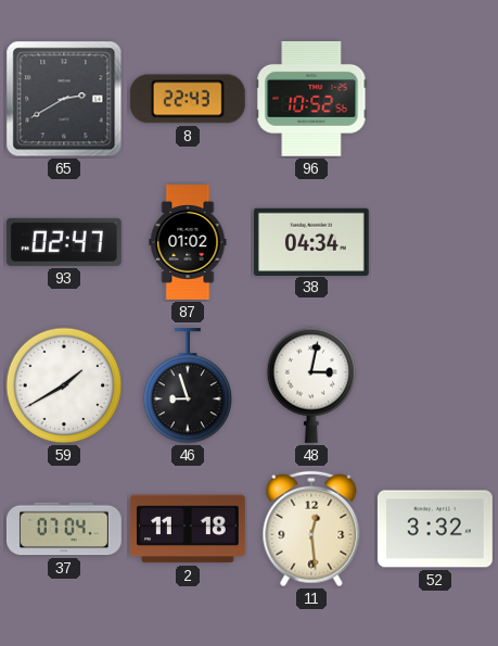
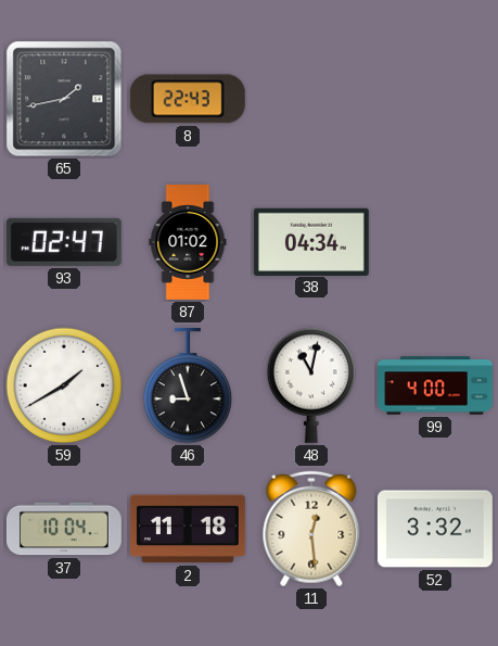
65: 2:40 -> 1:43 (64, 99)
96: 10:52 -> none (311, 99)
48: 3:02 -> 11:02 (311, 385)
99: none -> 4:00 (436, 385)
37: 07:04 -> 10:04 (65, 529)
